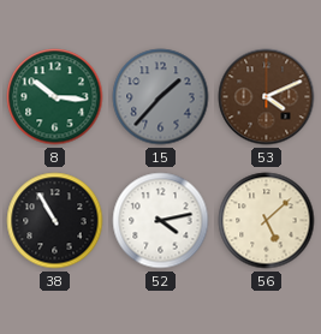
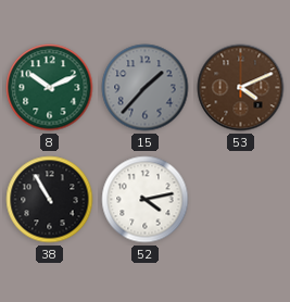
8: 10:16 -> 10:11 (50, 88)
56: 5:08 -> none (267, 221)
